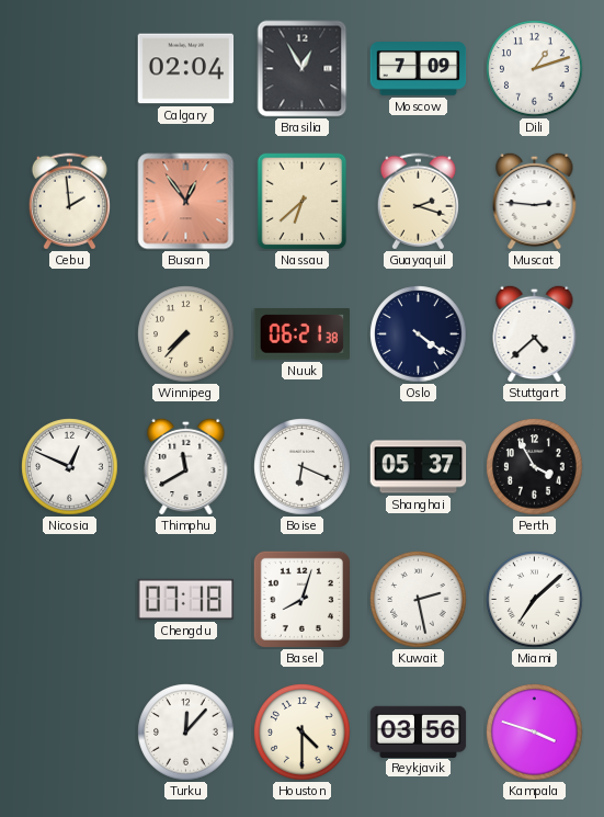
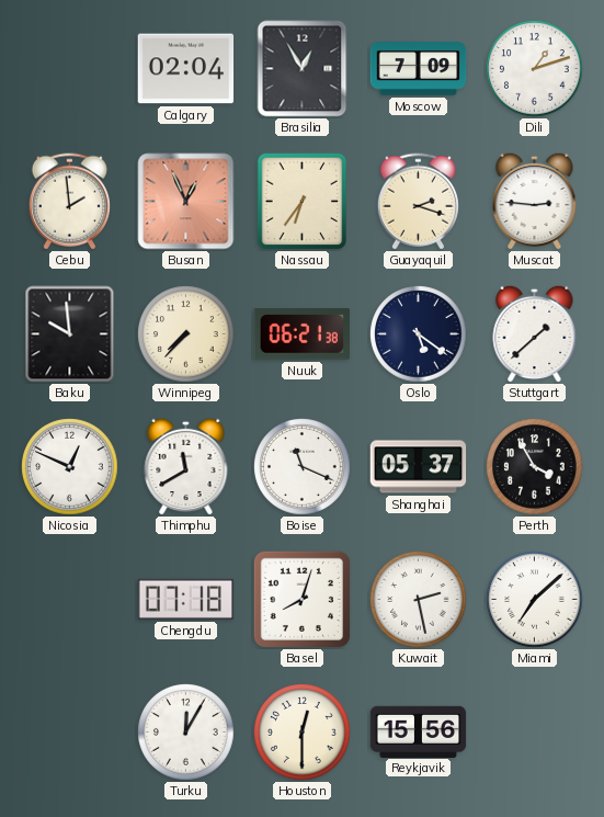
Busan: 12:54 -> 12:56 (186, 202)
Nassau: 6:38 -> 6:36 (303, 202)
Baku: none -> 9:59 (70, 334)
Oslo: 4:21 -> 5:21 (419, 334)
Stuttgart: 4:38 -> 1:38 (535, 333)
Boise: 6:19 -> 11:19 (303, 467)
Turku: 12:07 -> 12:05 (186, 733)
Houston: 4:30 -> 12:30 (303, 733)
Reykjavik: 03:56 -> 15:56 (419, 731)
Kampala: 3:48 -> none (535, 733)
